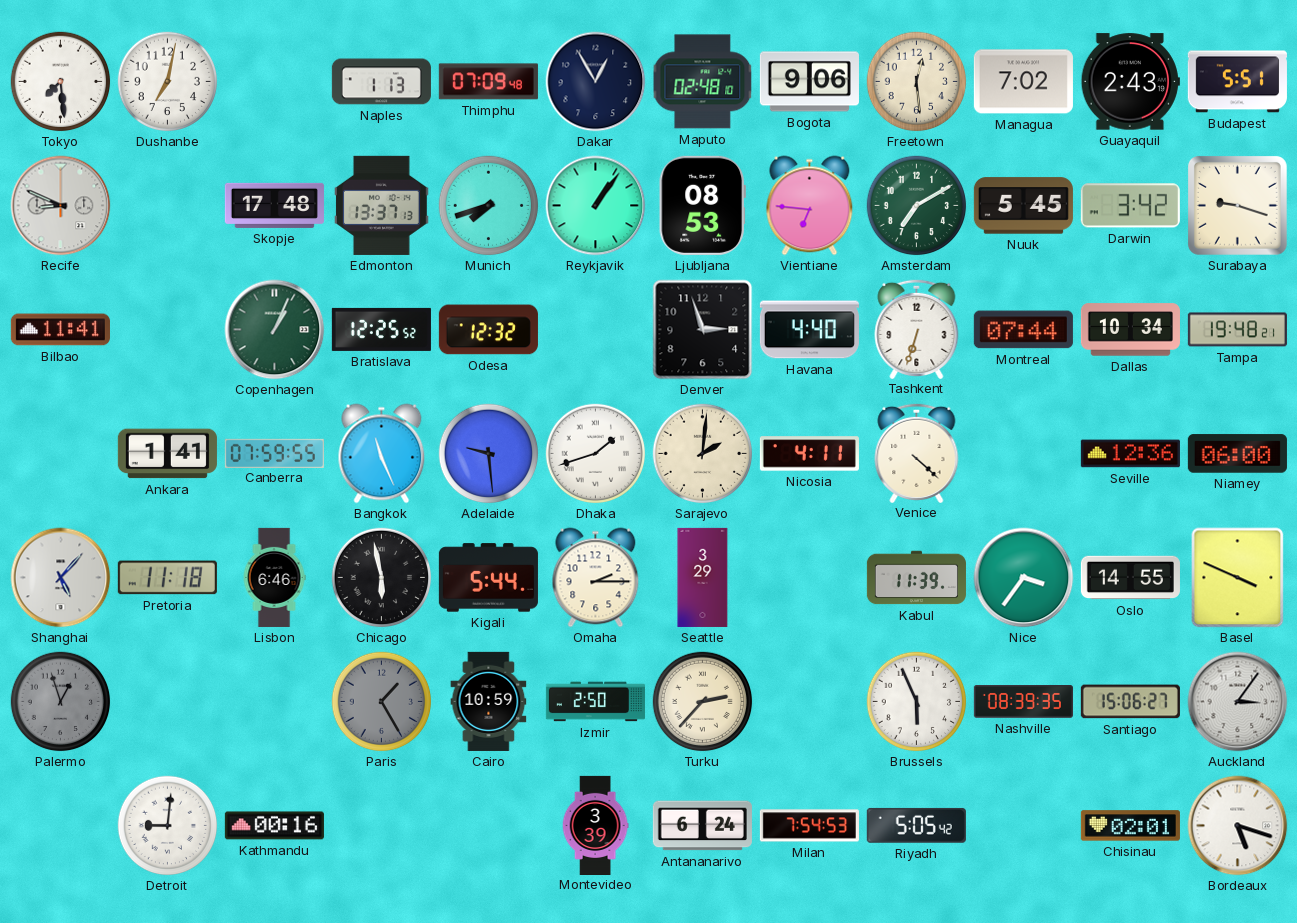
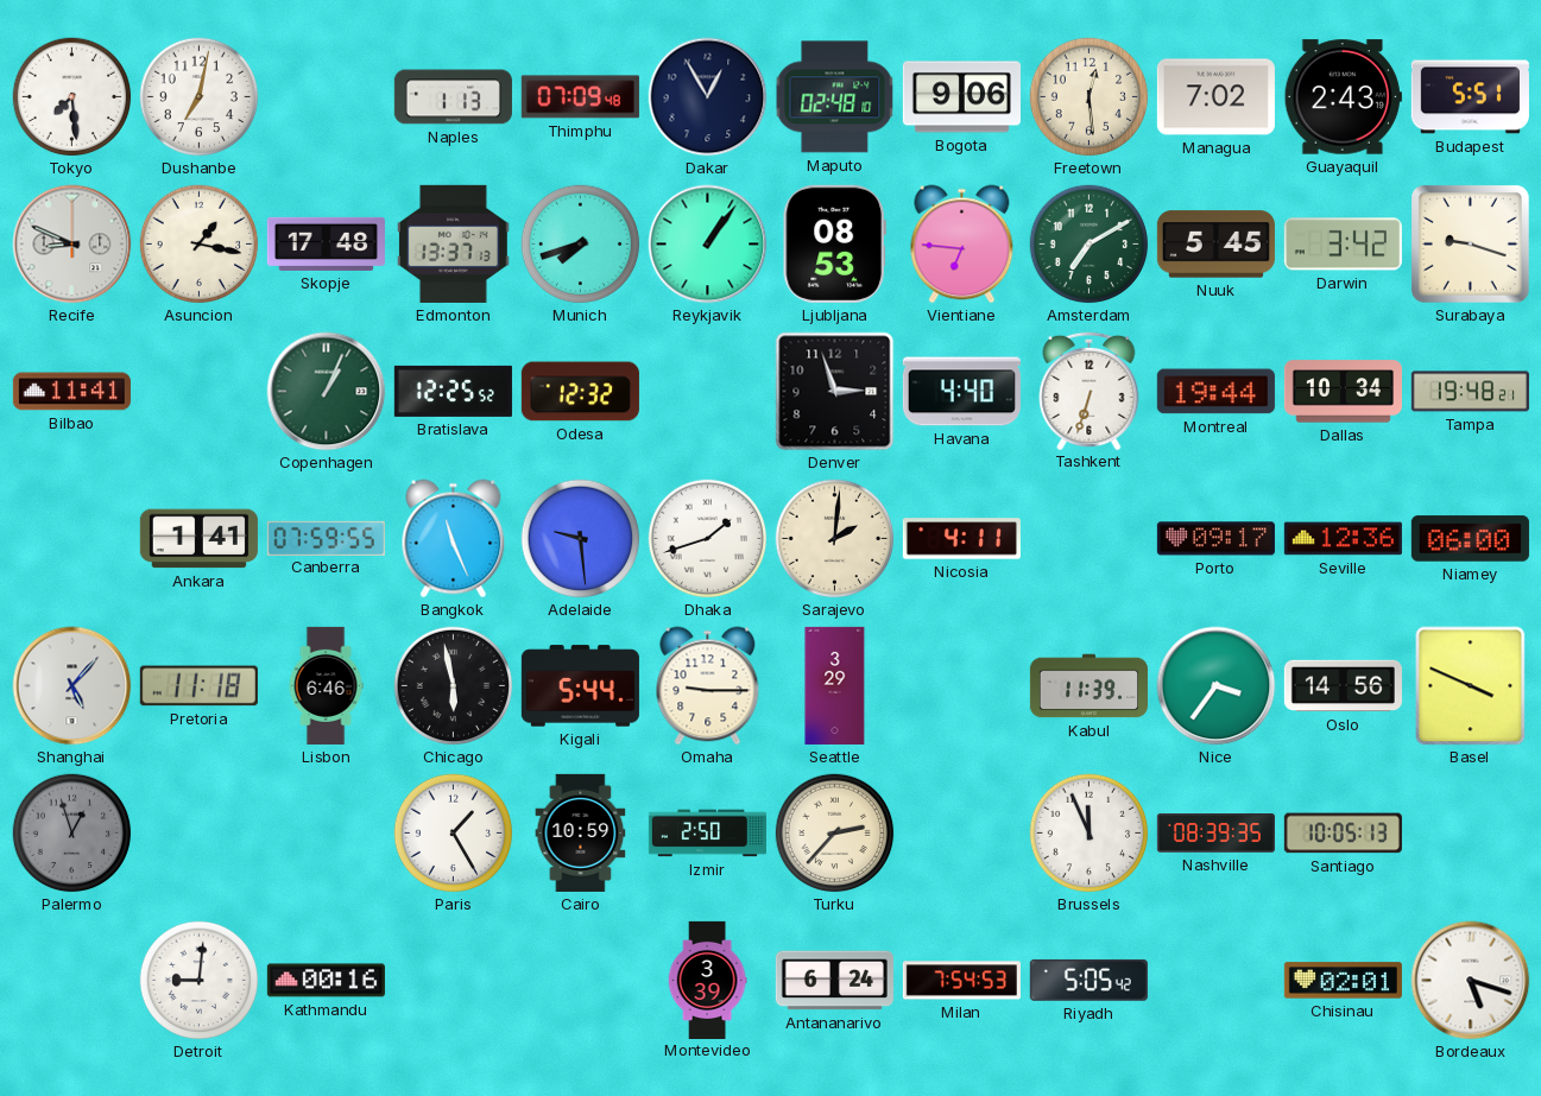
Asuncion: none -> 1:17 (200, 245)
Montreal: 07:44 -> 19:44 (1215, 392)
Venice: 4:22 -> none (917, 452)
Porto: none -> 09:17 (1215, 539)
Omaha: 2:15 -> 9:15 (708, 686)
Oslo: 14:55 -> 14:56 (1343, 686)
Paris dial: grey -> white (454, 834)
Brussels: 5:56 -> 11:56 (1090, 834)
Santiago: 15:06 -> 10:05 (1343, 834)
Auckland: 3:06 -> none (1238, 702)
